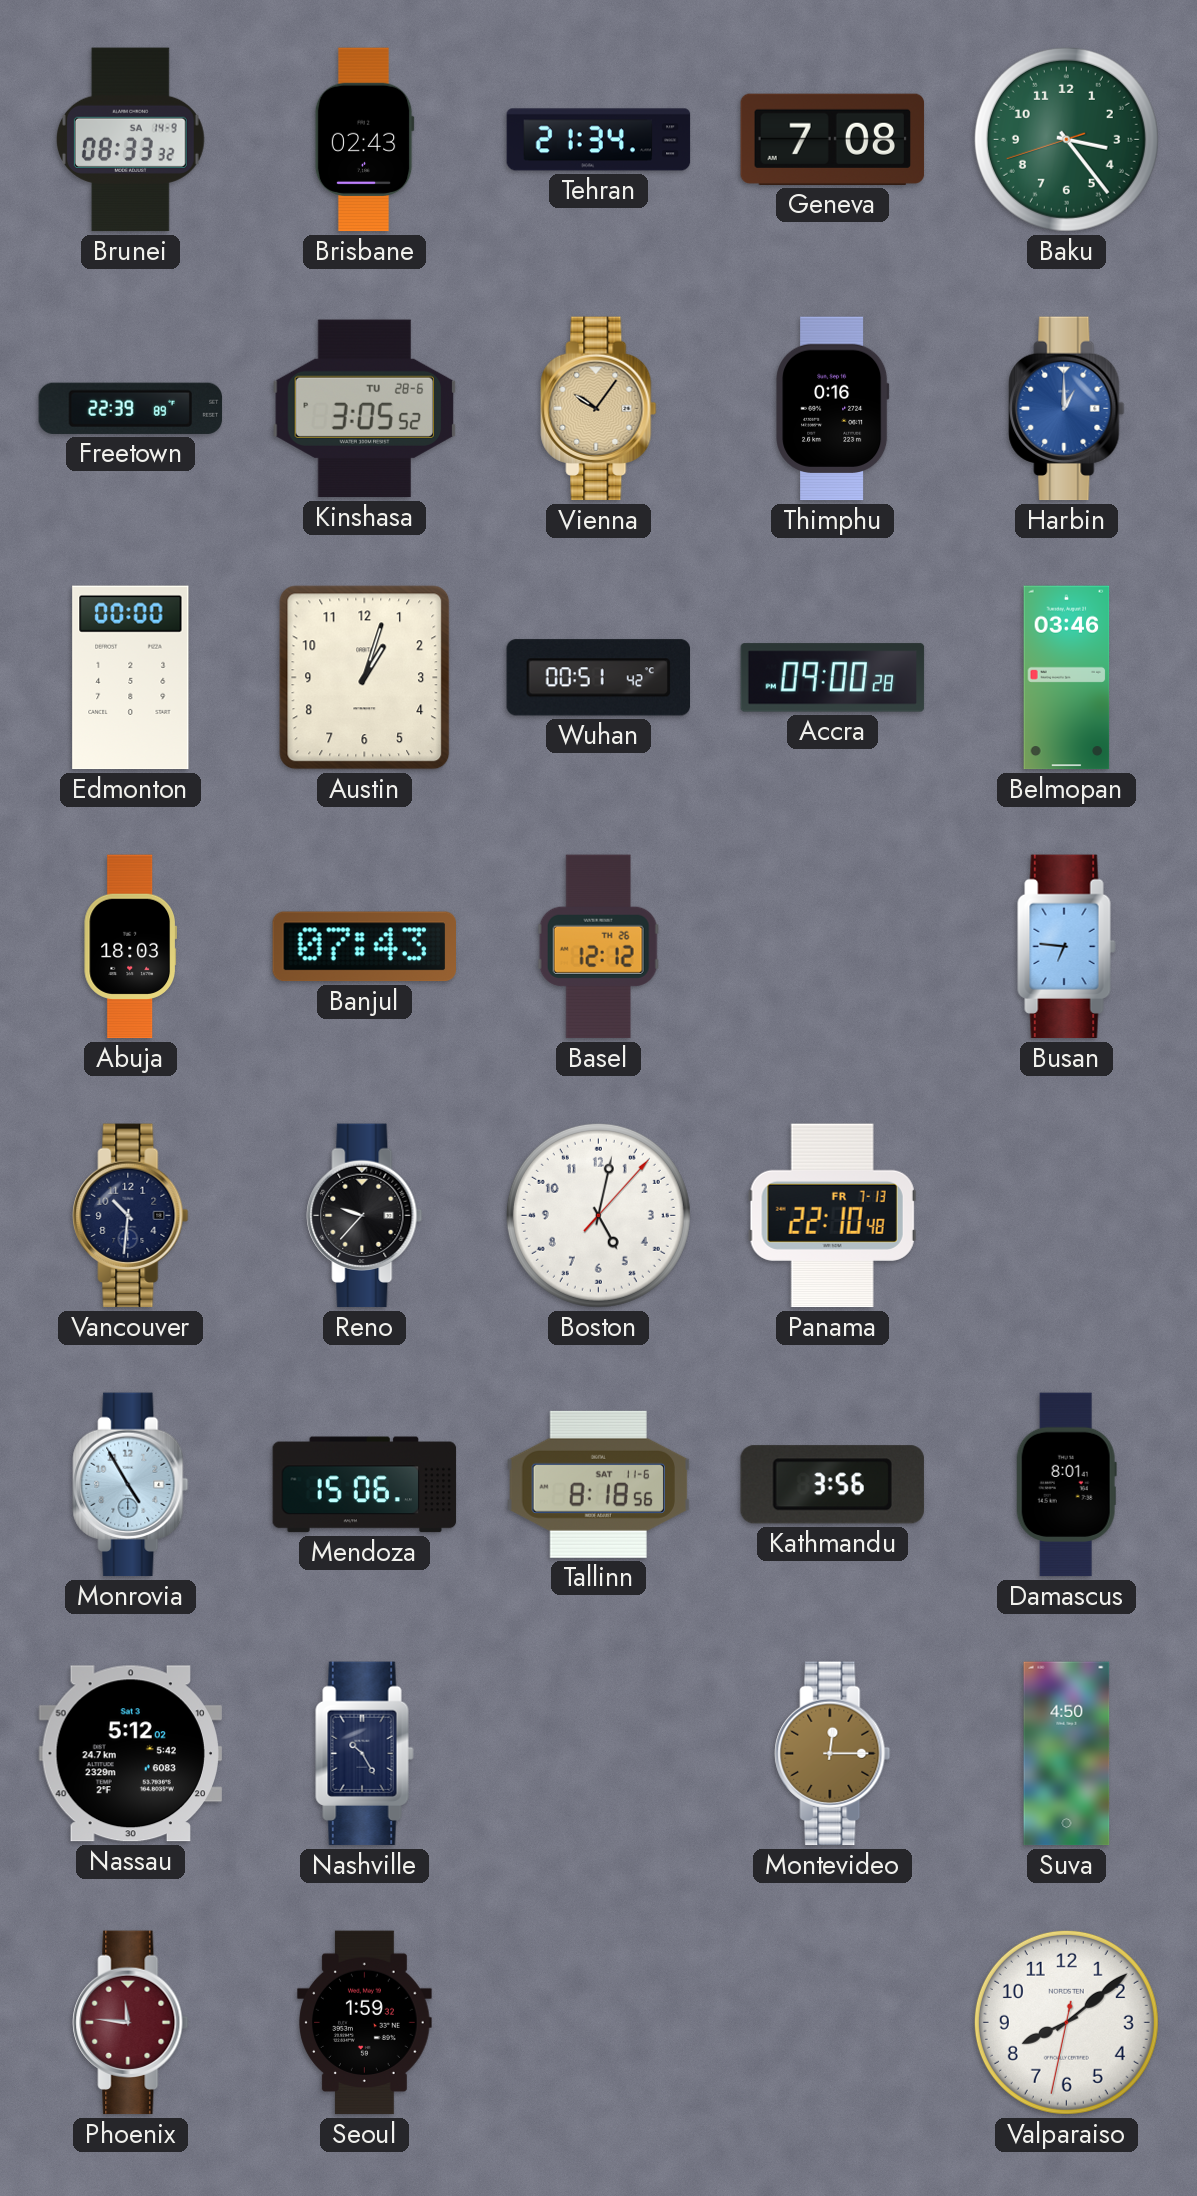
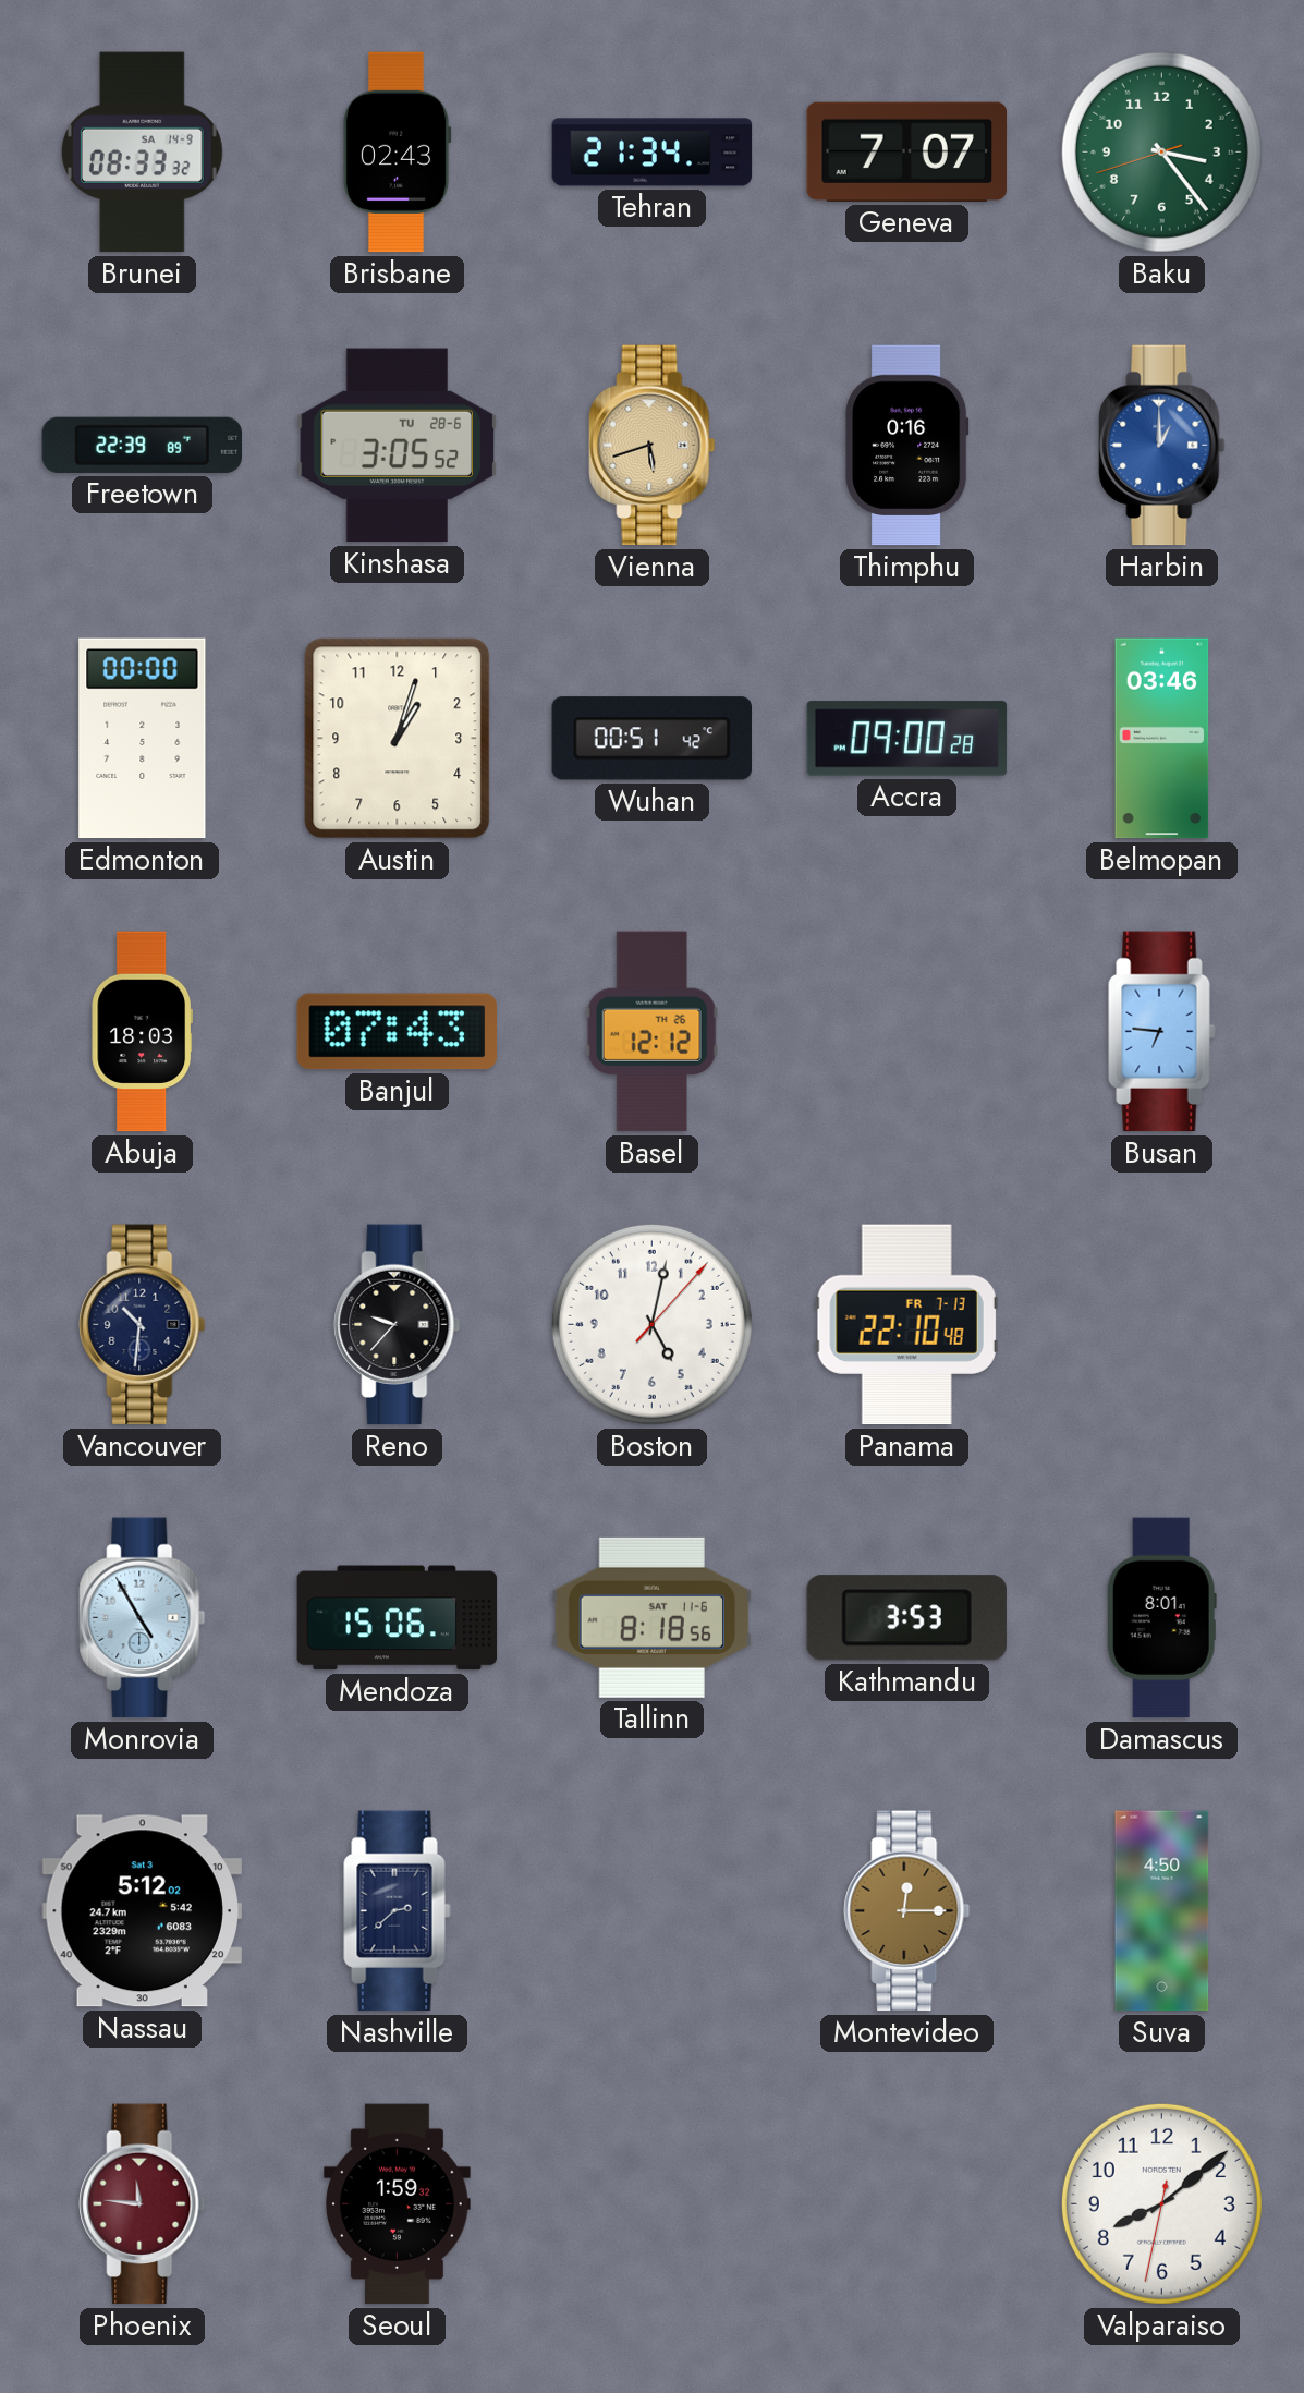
Geneva: 7:08 -> 7:07 (907, 151)
Vienna: 10:06 -> 5:42 (653, 446)
Kathmandu: 3:56 -> 3:53 (906, 1618)
Nashville: 10:25 -> 2:38 (398, 1911)
